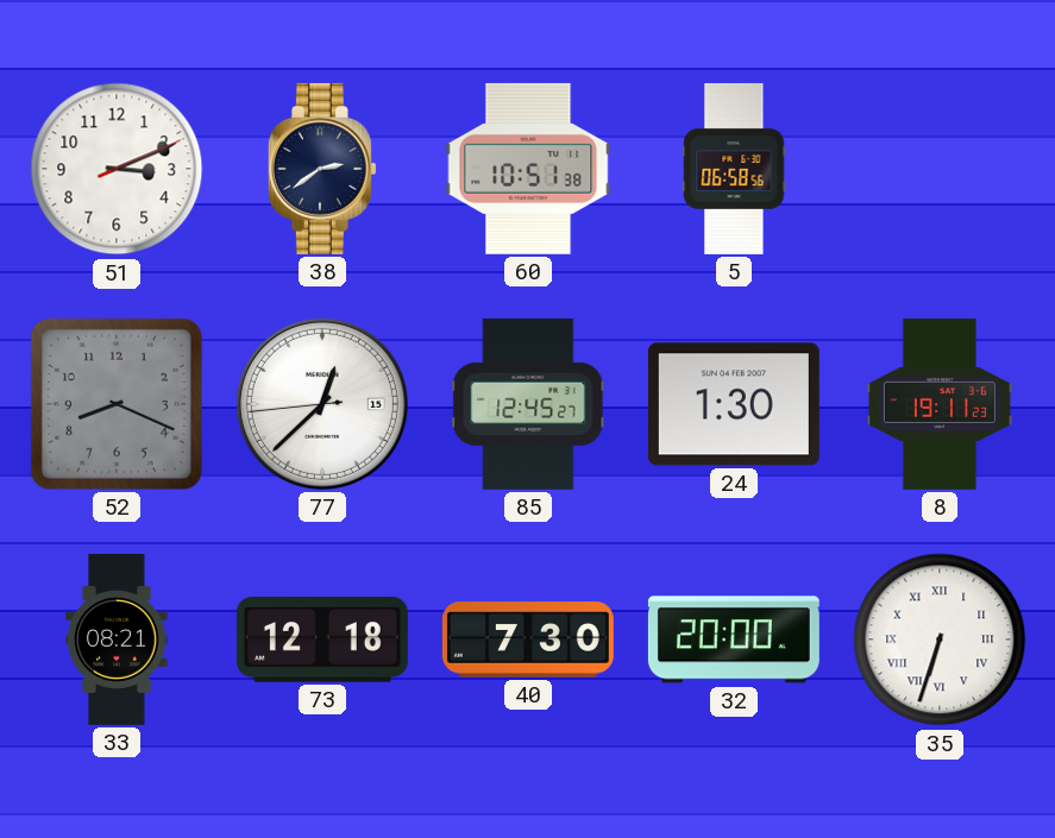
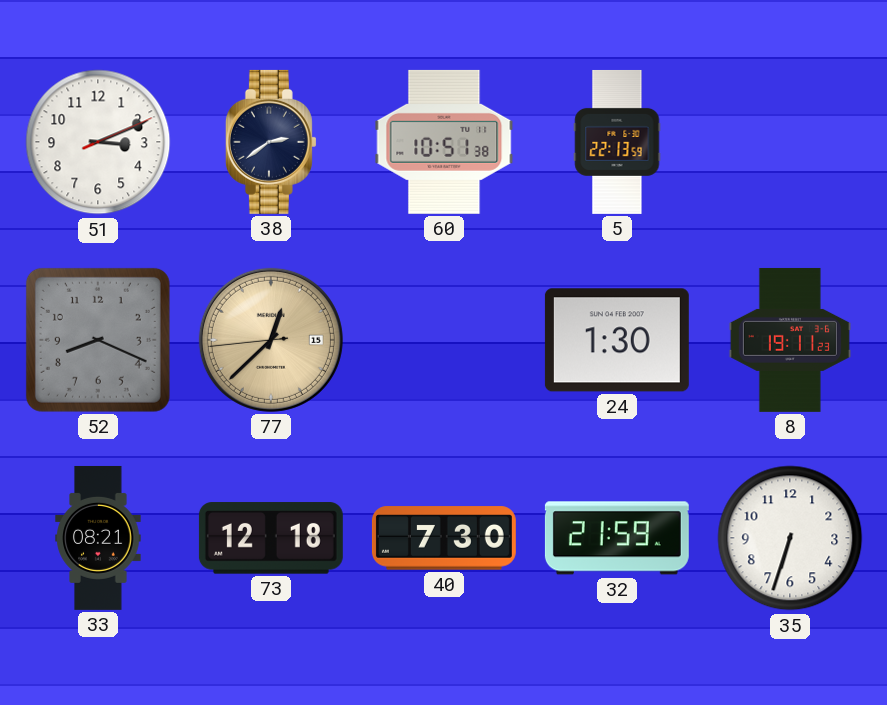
5: 06:58 -> 22:13 (617, 142)
77 dial: white -> champagne (271, 340)
85: 12:45 -> none (528, 404)
32: 20:00 -> 21:59 (617, 538)
35 numerals: Roman -> Arabic (790, 538)
